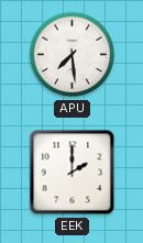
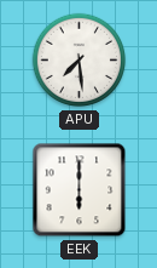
EEK: 2:00 -> 6:00 (80, 190)
